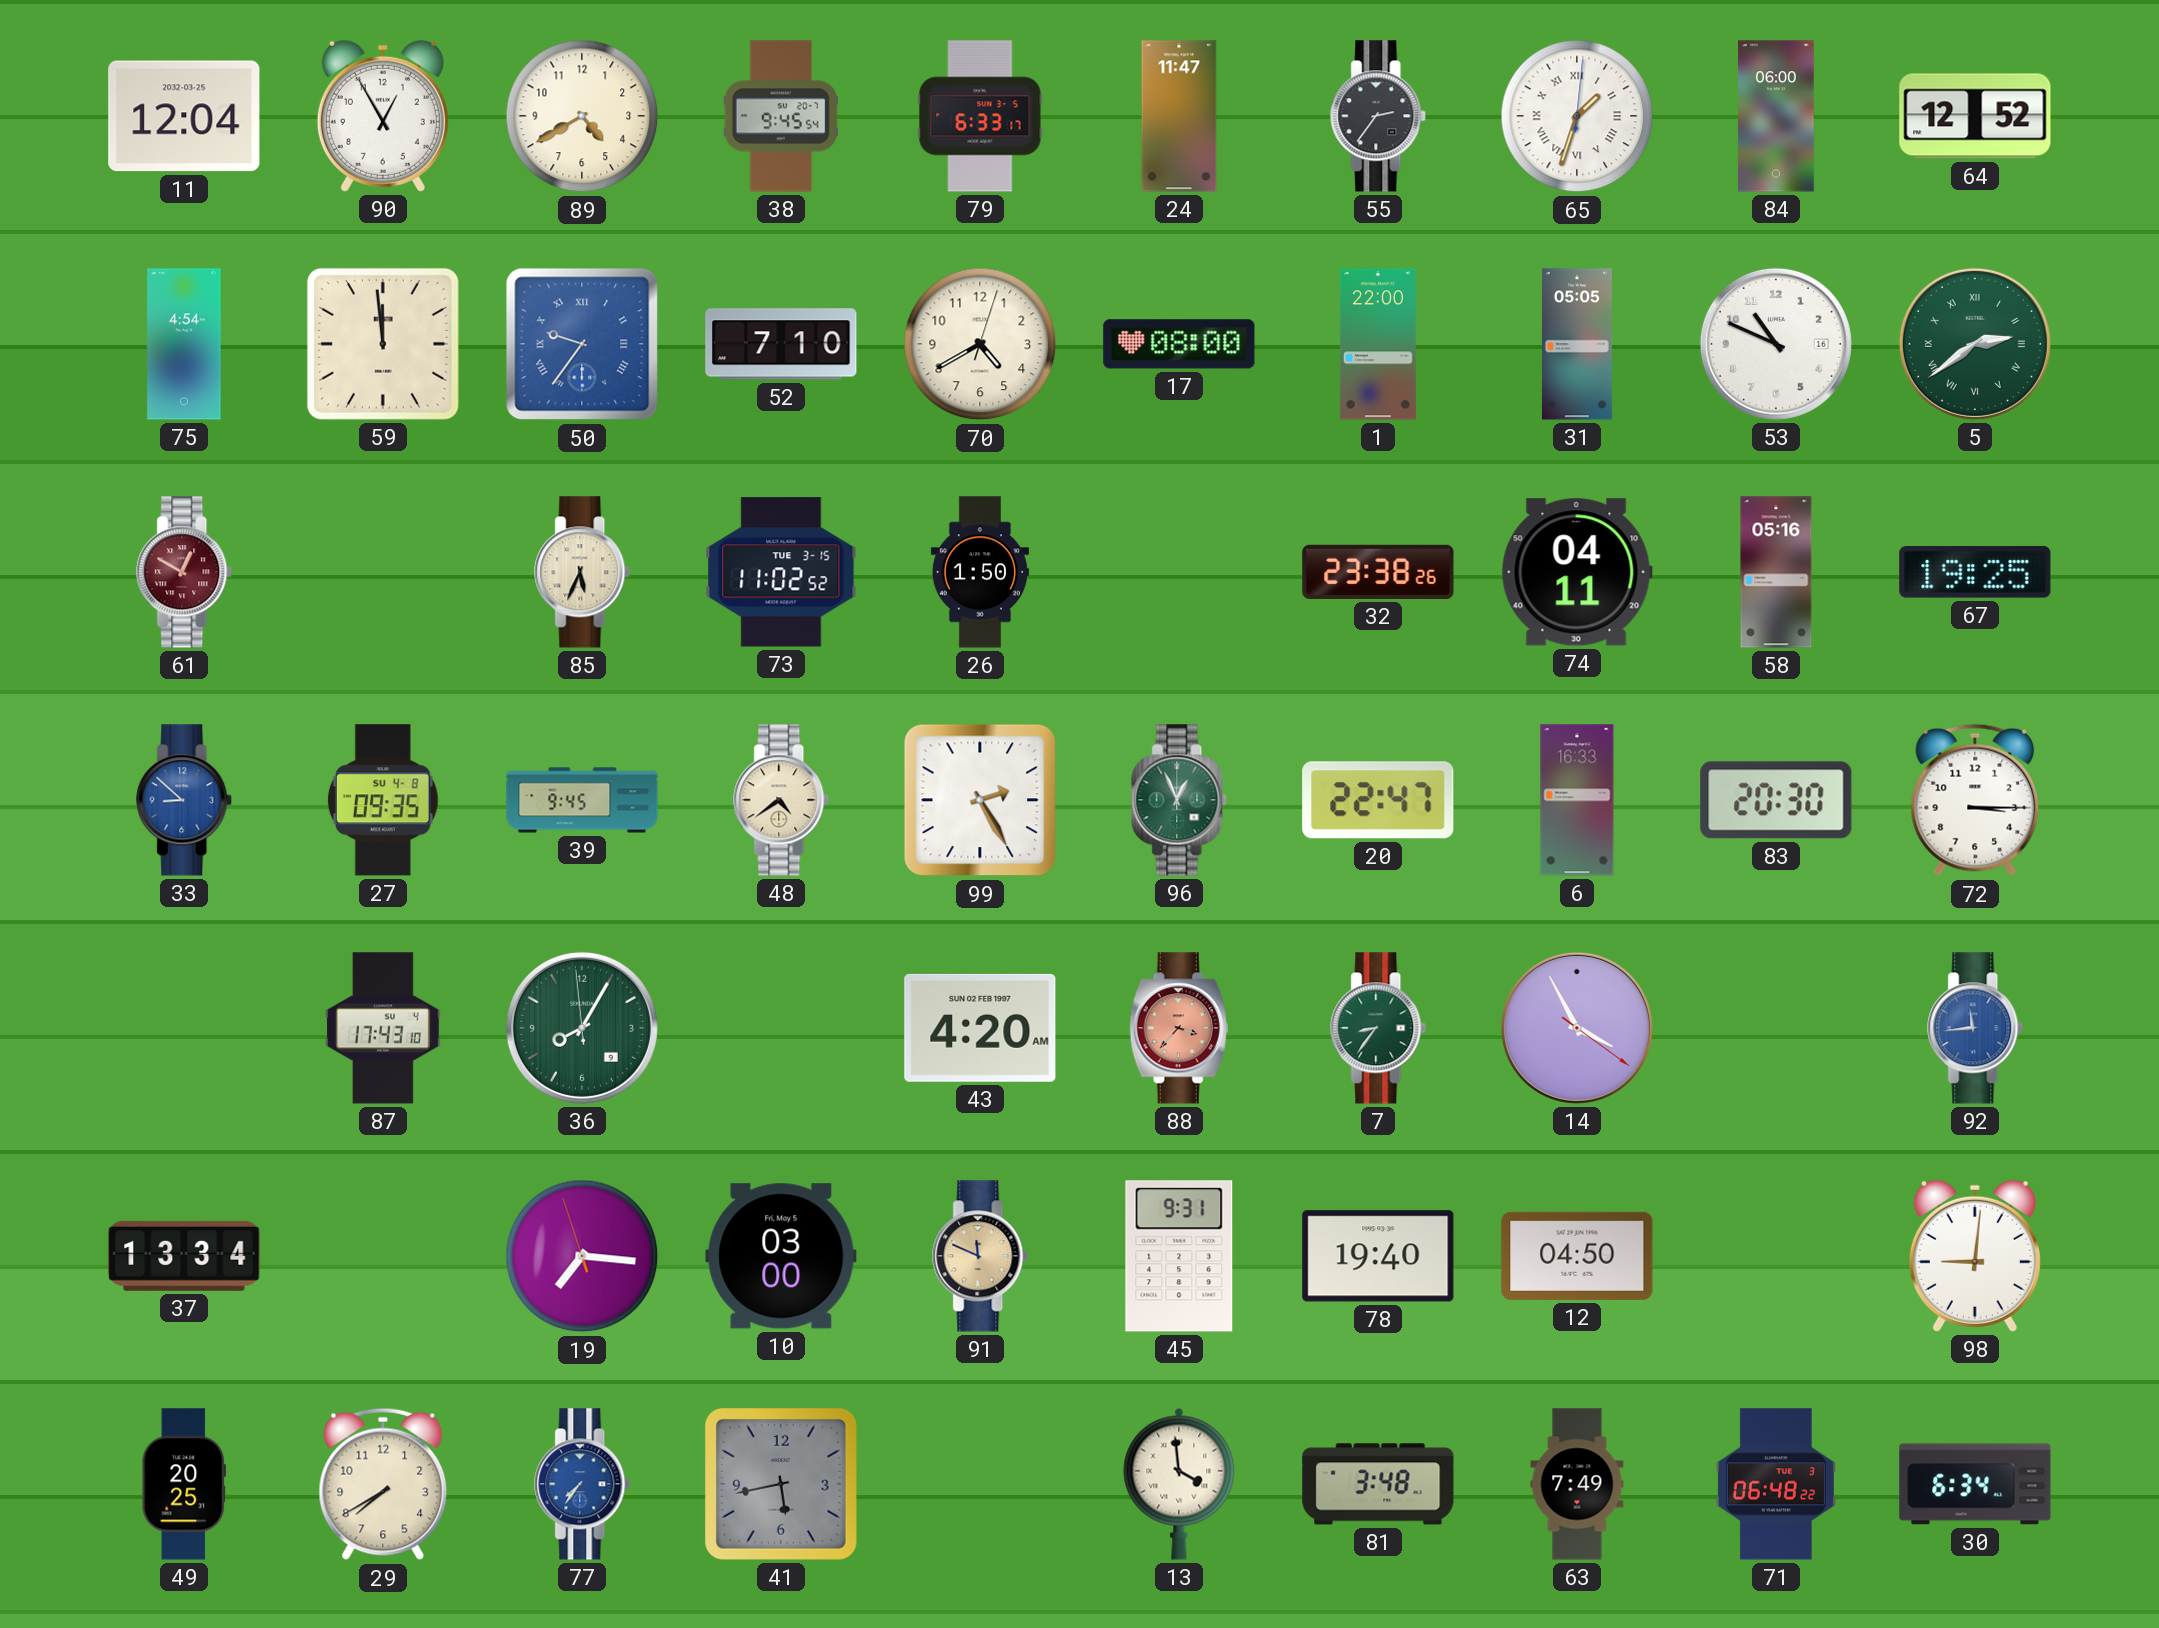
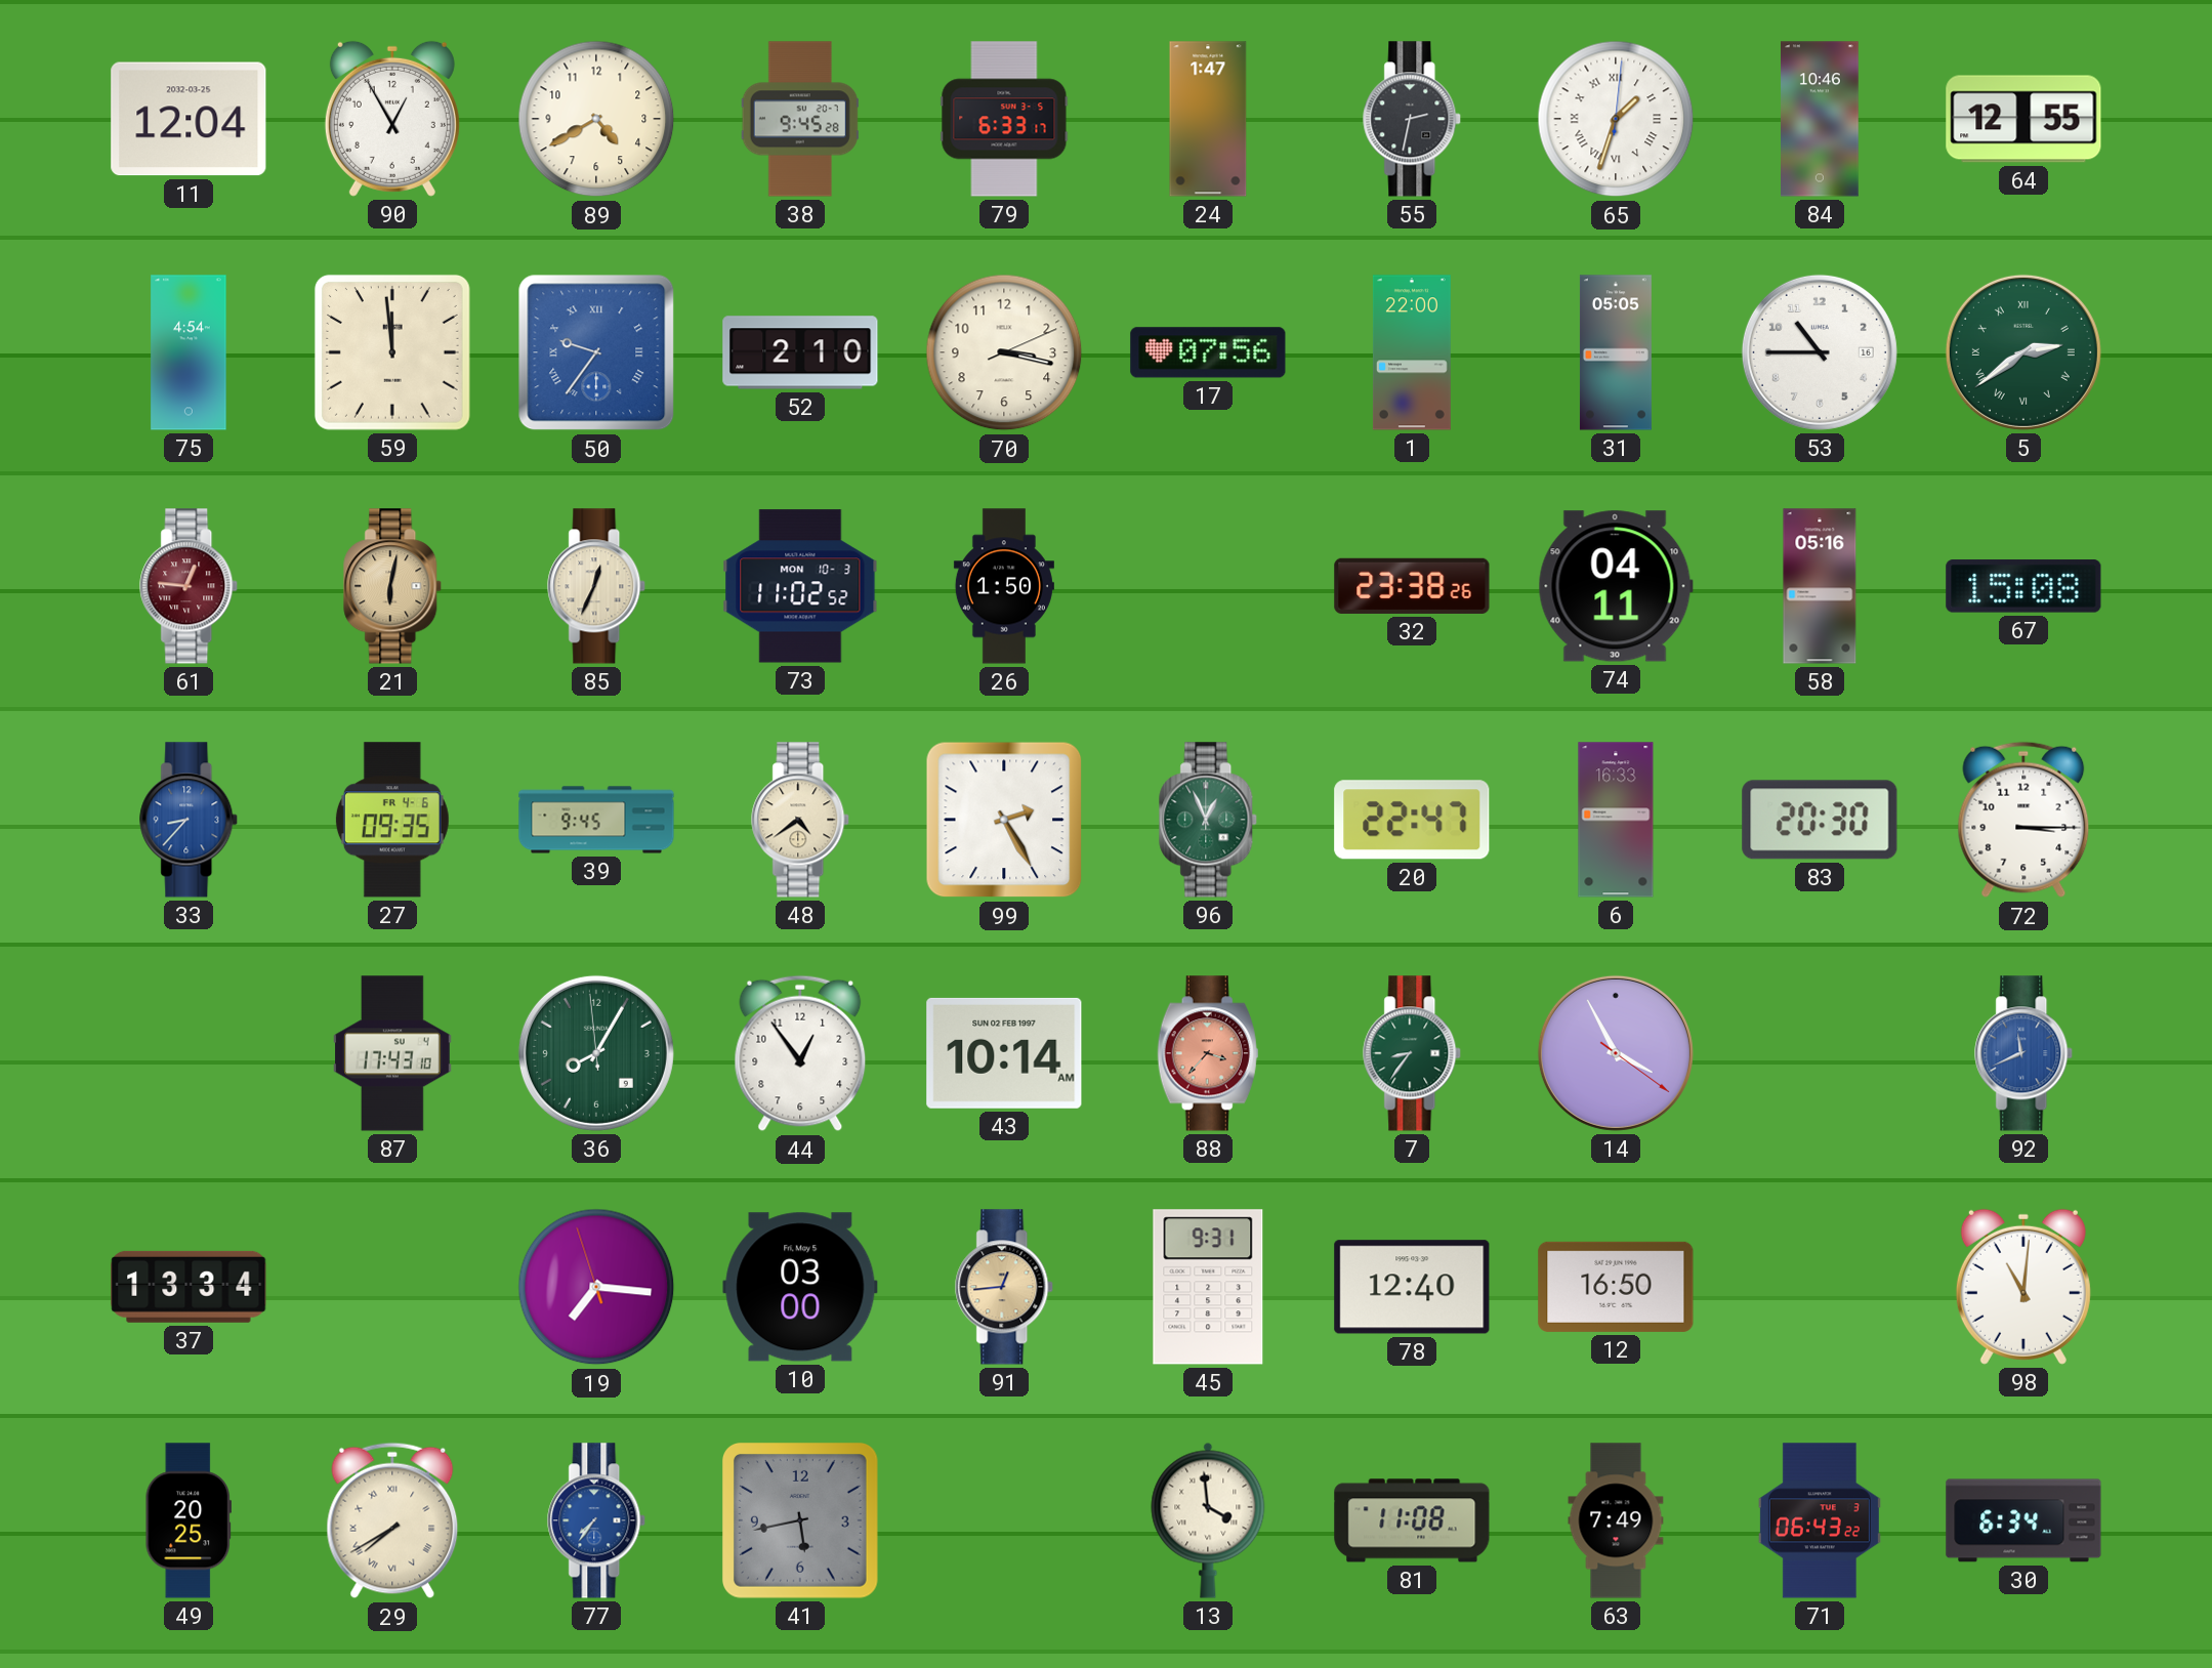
38: 9:45:54 -> 9:45:28 (800, 119)
24: 11:47 -> 1:47 (1208, 119)
55: 2:36 -> 2:32 (1413, 119)
84: 06:00 -> 10:46 (1821, 119)
64: 12:52 -> 12:55 (2023, 119)
52: 7:10 -> 2:10 (800, 352)
70: 4:40 -> 3:17 (1004, 352)
17: 08:00 -> 07:56 (1208, 352)
53: 10:49 -> 10:45 (1820, 352)
61: 12:50 -> 12:46 (190, 586)
21: none -> 6:02 (393, 586)
85: 5:34 -> 12:34 (597, 586)
73 date: TUE 3-15 -> MON 10-3 (800, 586)
67: 19:25 -> 15:08 (2023, 586)
33: 8:52 -> 8:37 (190, 820)
27 date: SU 4-8 -> FR 4-6 (392, 820)
44: none -> 12:54 (800, 1053)
43: 4:20 -> 10:14 (1004, 1053)
92: 11:44 -> 11:41 (2025, 1053)
91: 11:49 -> 12:44 (1005, 1287)
78: 19:40 -> 12:40 (1412, 1287)
12: 04:50 -> 16:50 (1616, 1287)
98: 9:01 -> 11:01 (2023, 1287)
29 numerals: Arabic -> Roman (392, 1520)
81: 3:48 -> 11:08 (1412, 1520)
71: 06:48 -> 06:43 (1820, 1520)
